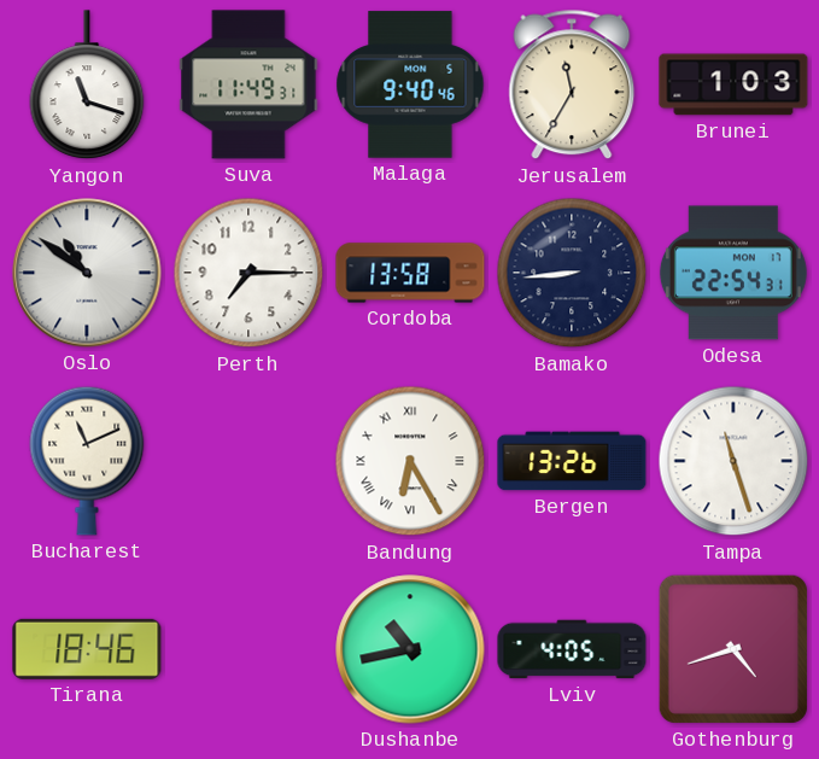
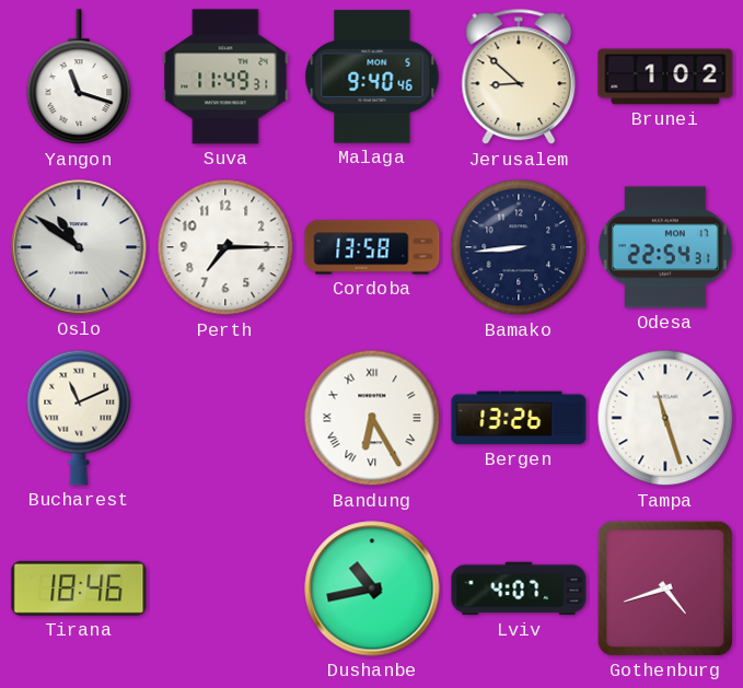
Jerusalem: 11:35 -> 8:52 (519, 77)
Brunei: 1:03 -> 1:02 (665, 77)
Lviv: 4:05 -> 4:07 (519, 588)
